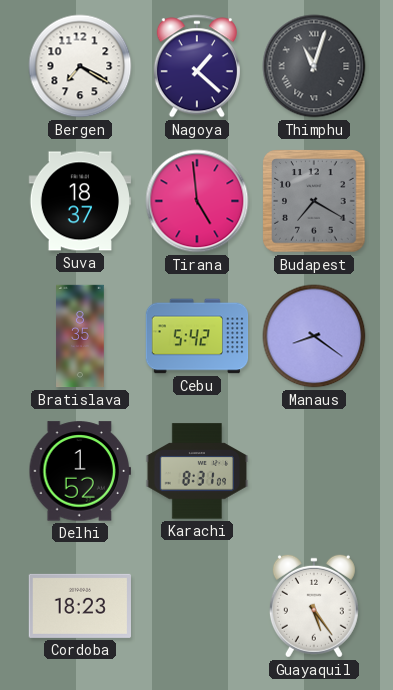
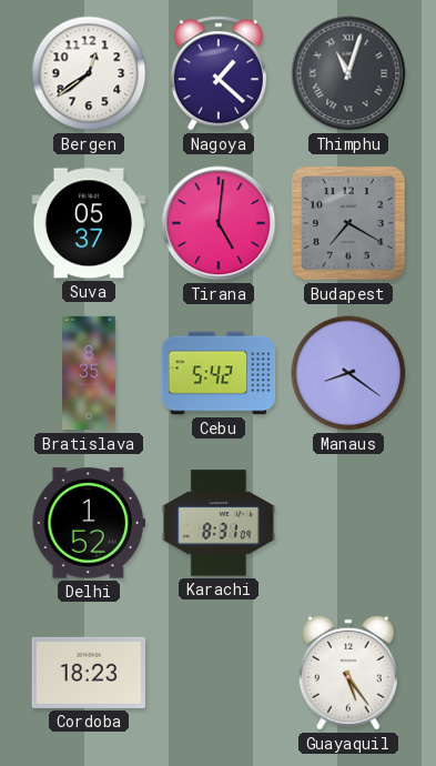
Bergen: 7:20 -> 12:39 (89, 73)
Suva: 18:37 -> 05:37 (89, 223)
Tirana: 4:59 -> 5:01 (219, 223)
